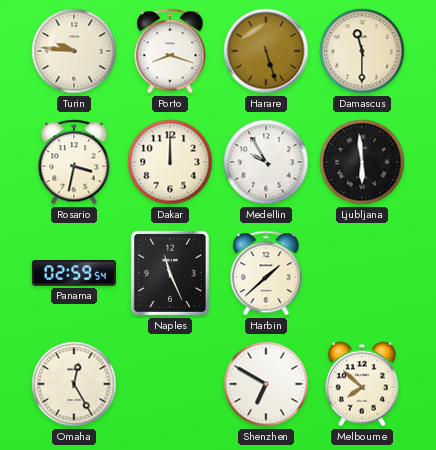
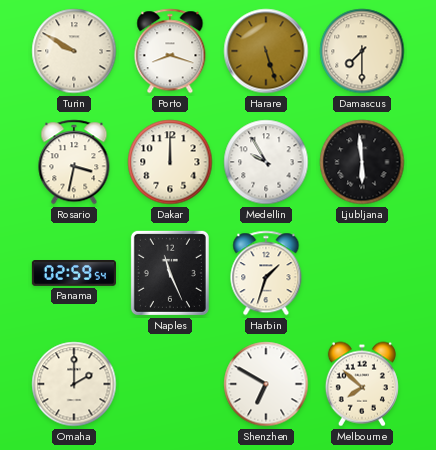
Turin: 9:46 -> 9:50 (74, 51)
Damascus: 11:30 -> 7:30 (362, 51)
Harbin: 1:38 -> 1:33 (266, 273)
Omaha: 12:25 -> 2:00 (74, 384)
